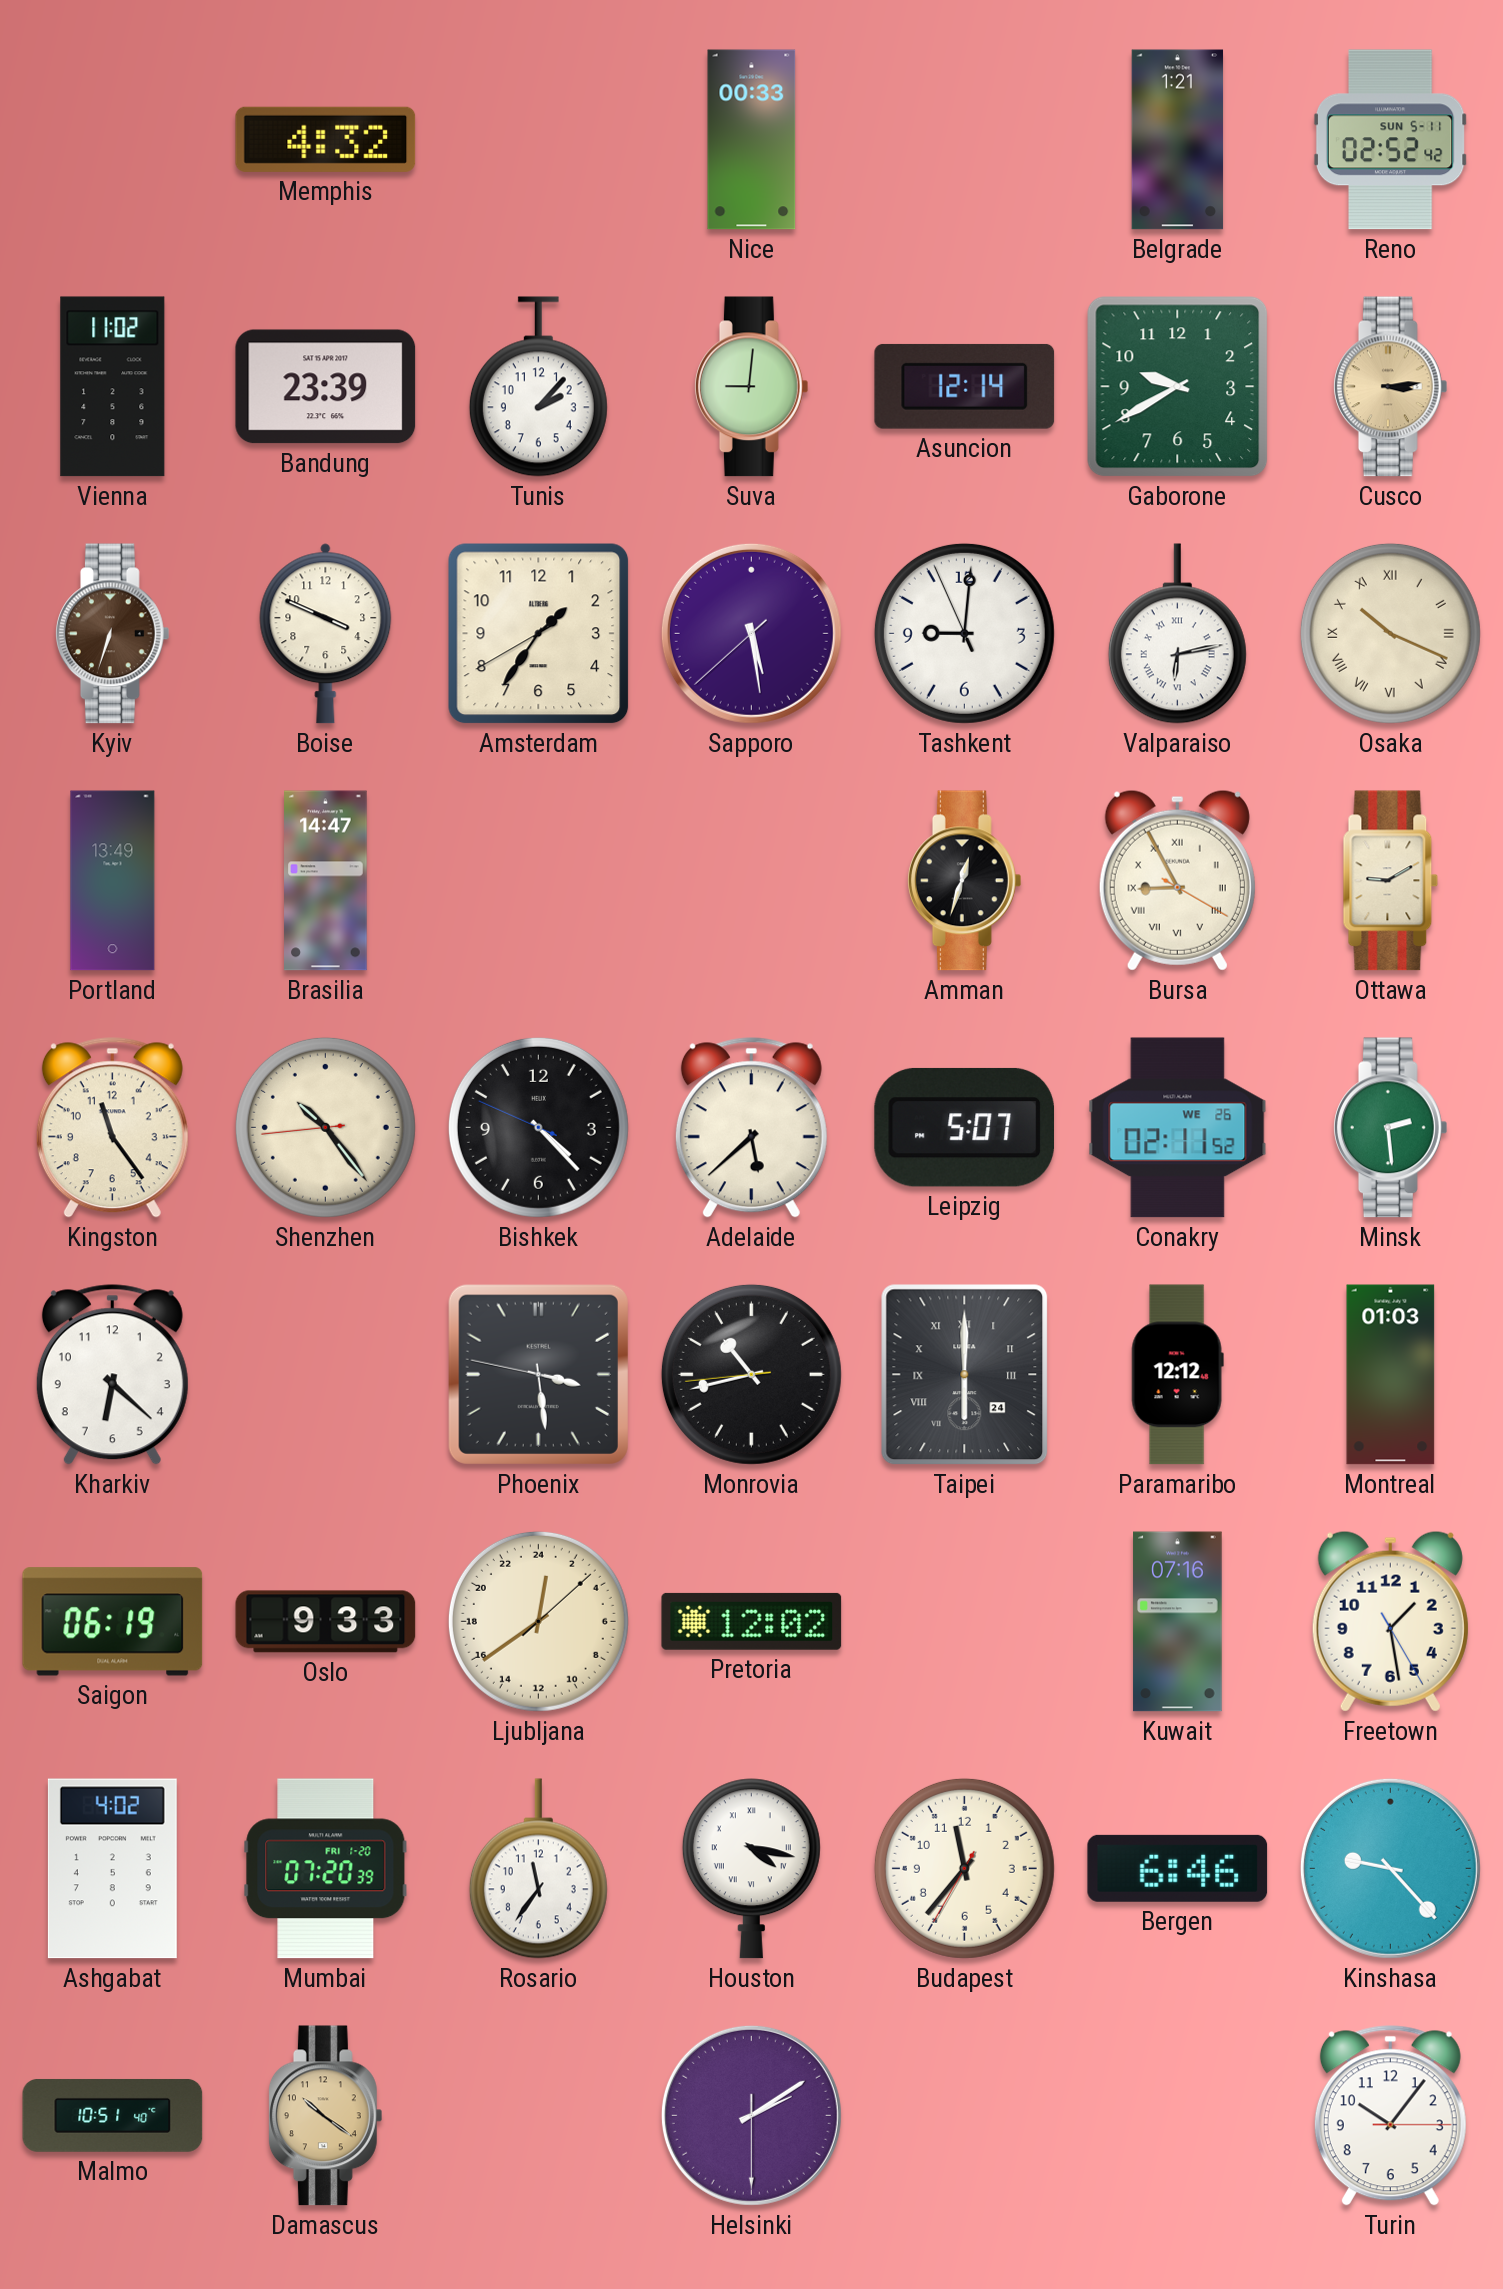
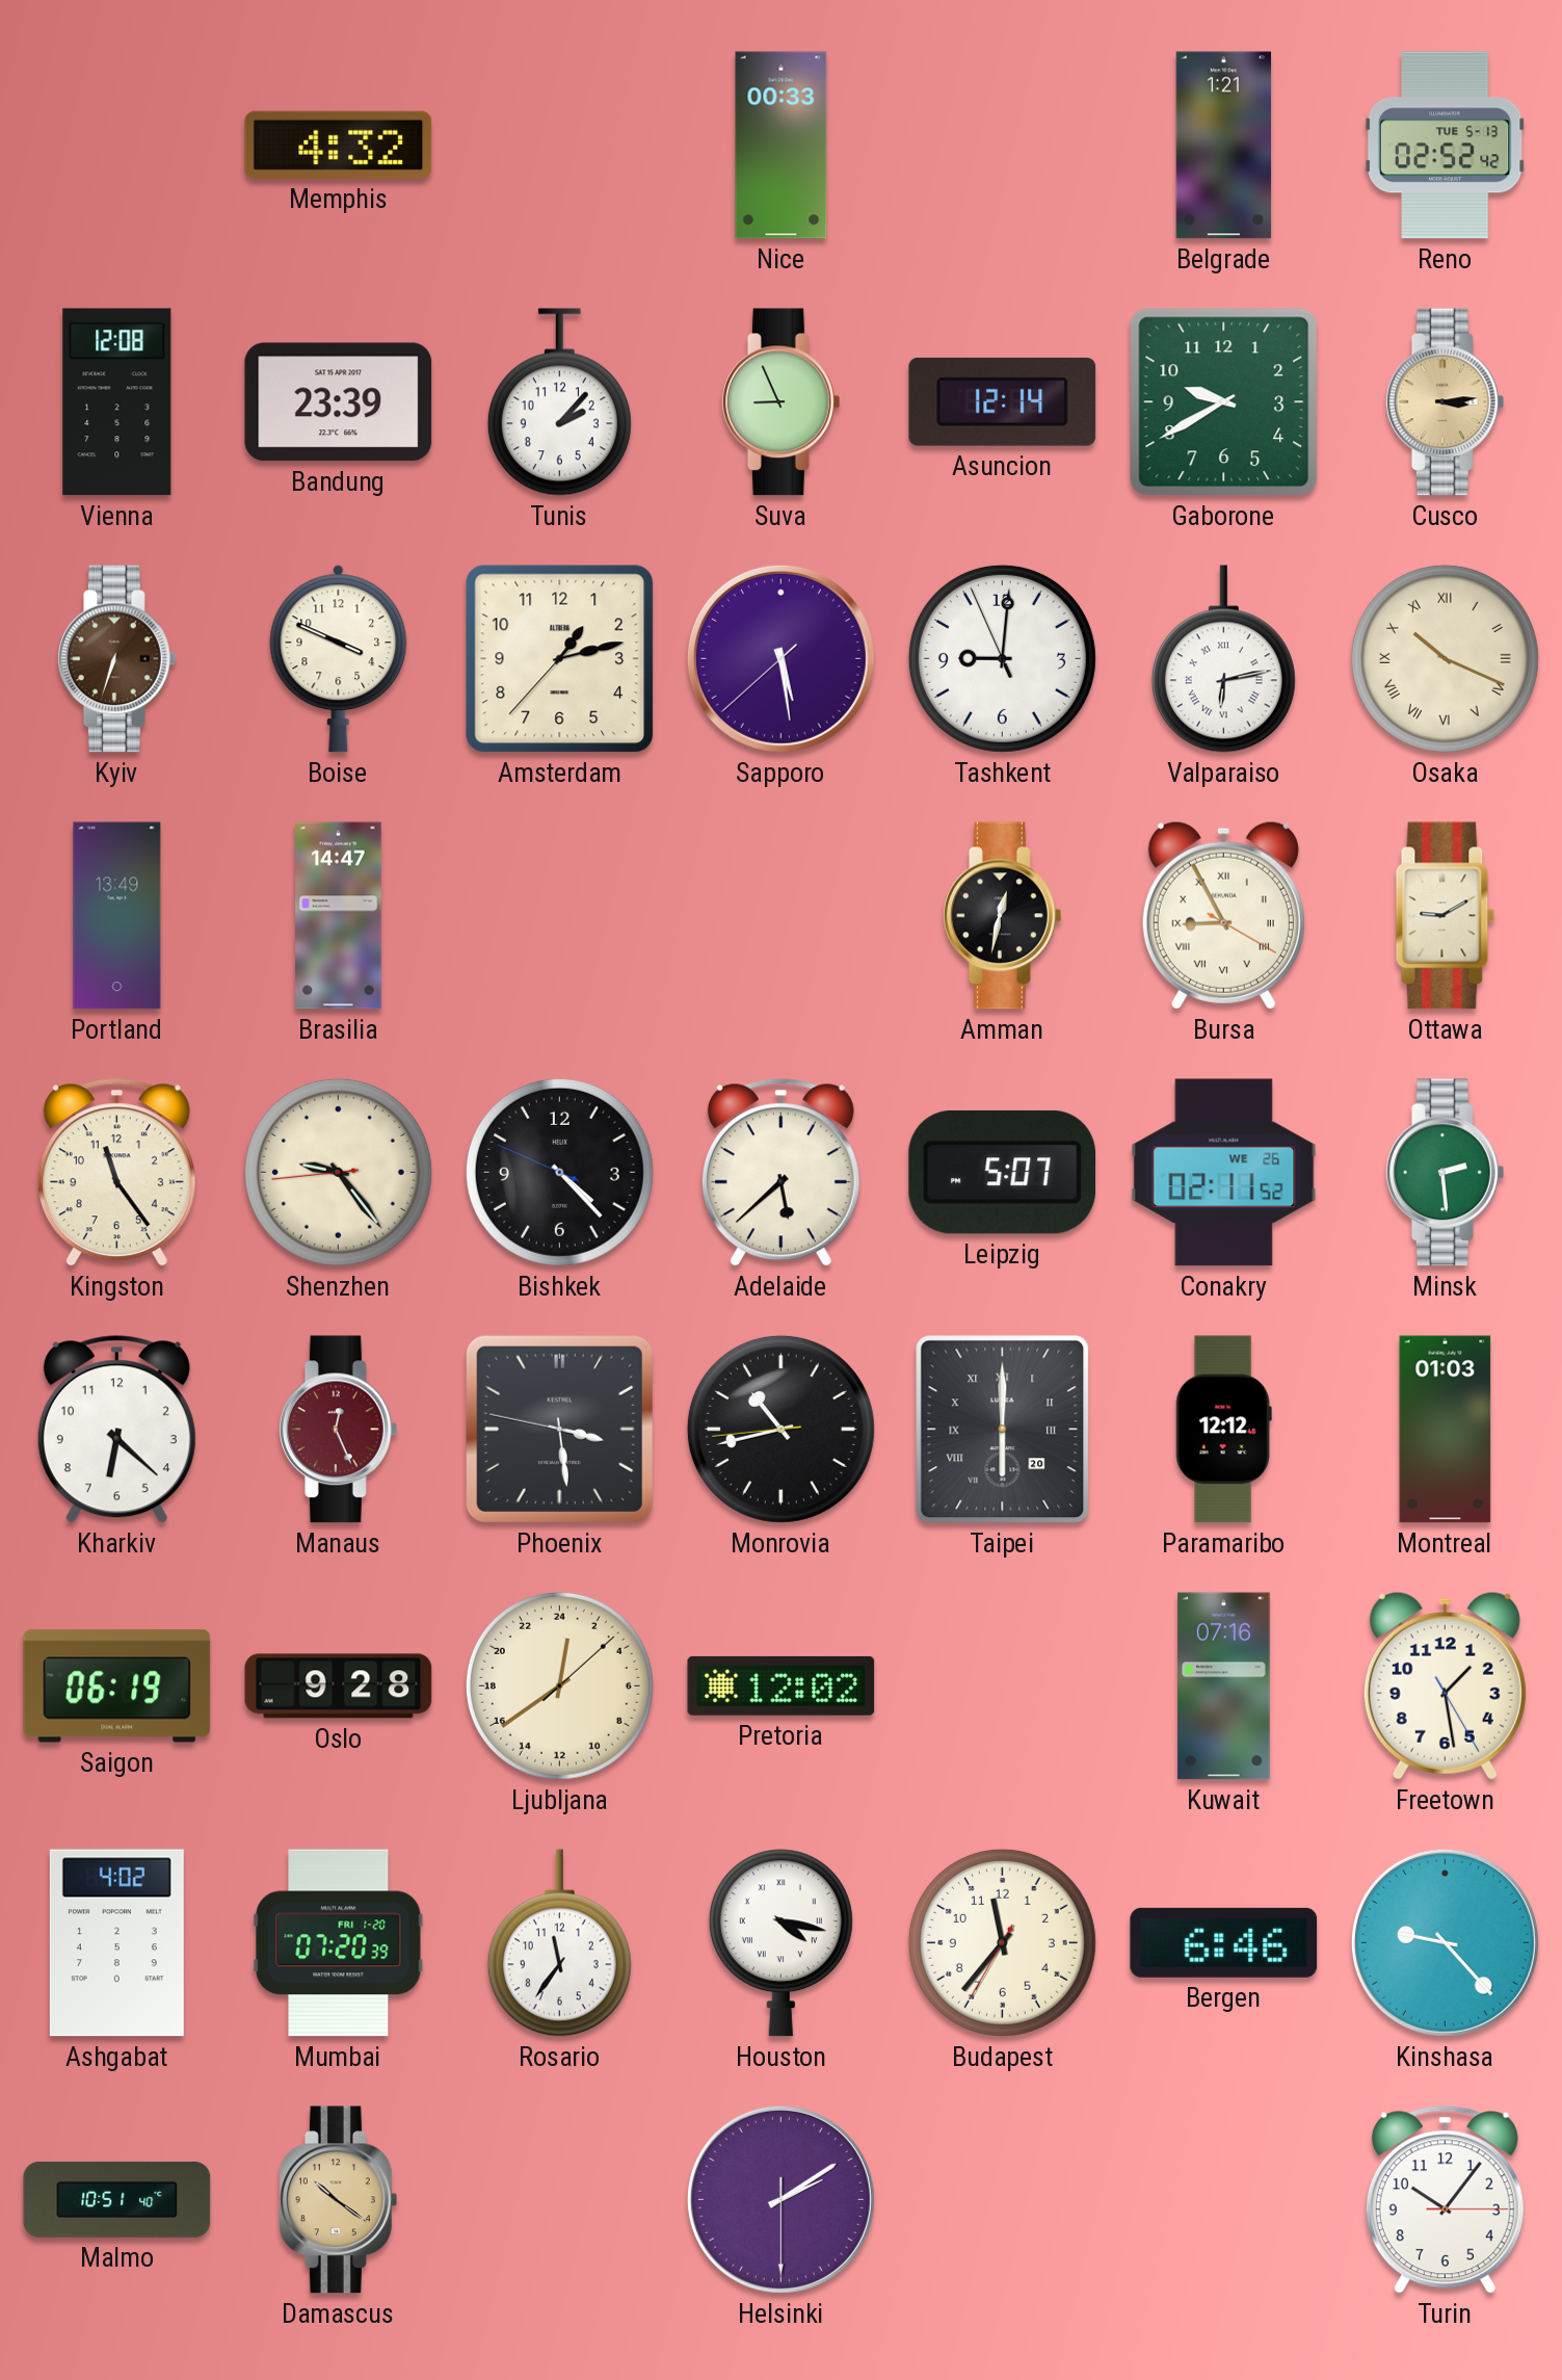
Reno date: SUN 5-11 -> TUE 5-13 (1445, 146)
Vienna: 11:02 -> 12:08 (117, 402)
Suva: 9:01 -> 8:56 (780, 402)
Amsterdam: 1:35 -> 1:12 (560, 659)
Amman: 12:33 -> 12:32 (1002, 916)
Shenzhen: 10:23 -> 9:23 (338, 1172)
Manaus: none -> 12:26 (338, 1430)
Taipei date: 24 -> 20 (1003, 1430)
Oslo: 9:33 -> 9:28 (339, 1686)
